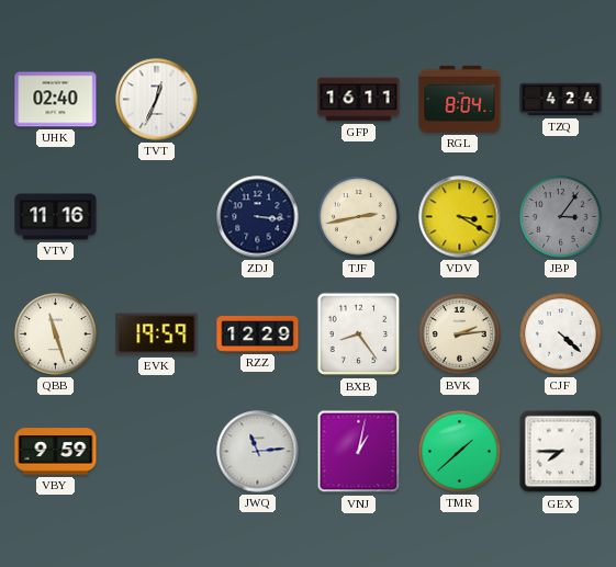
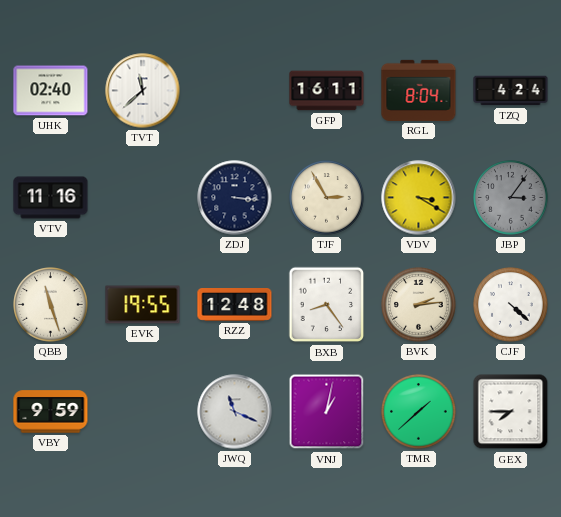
TVT: 12:34 -> 11:38 (143, 91)
TJF: 2:43 -> 2:55 (327, 198)
EVK: 19:59 -> 19:55 (143, 305)
RZZ: 12:29 -> 12:48 (235, 305)
JWQ: 11:14 -> 11:19 (235, 412)
